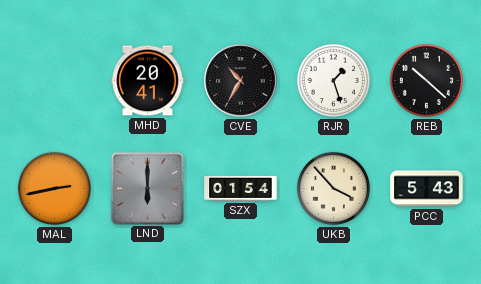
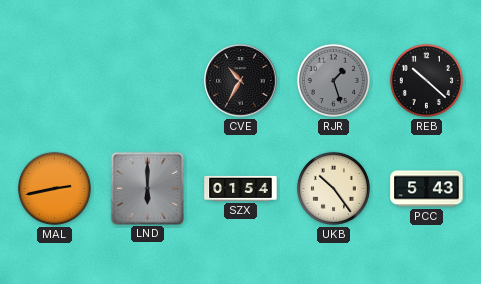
MHD: 20:41 -> none (148, 81)
RJR dial: white -> grey (333, 80)
UKB: 3:53 -> 10:24 (333, 188)
